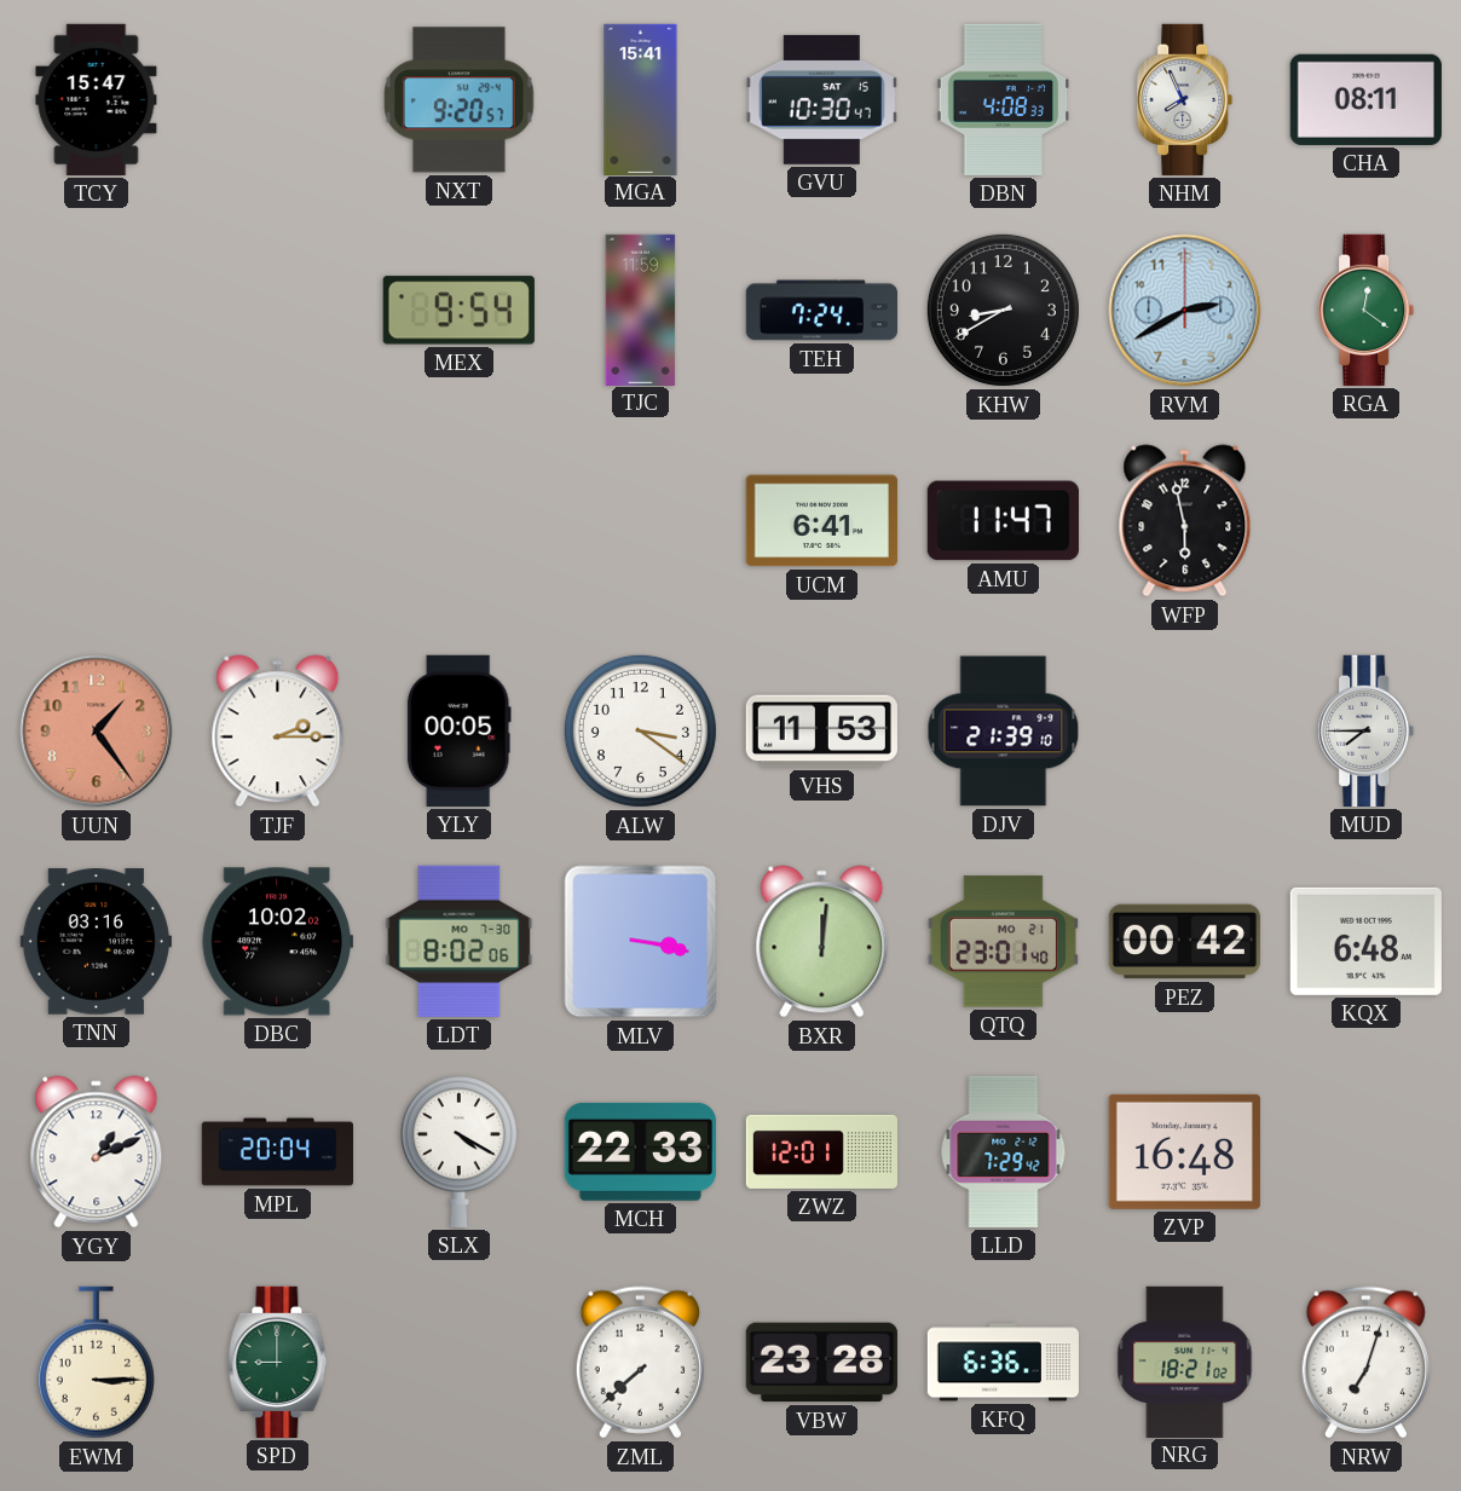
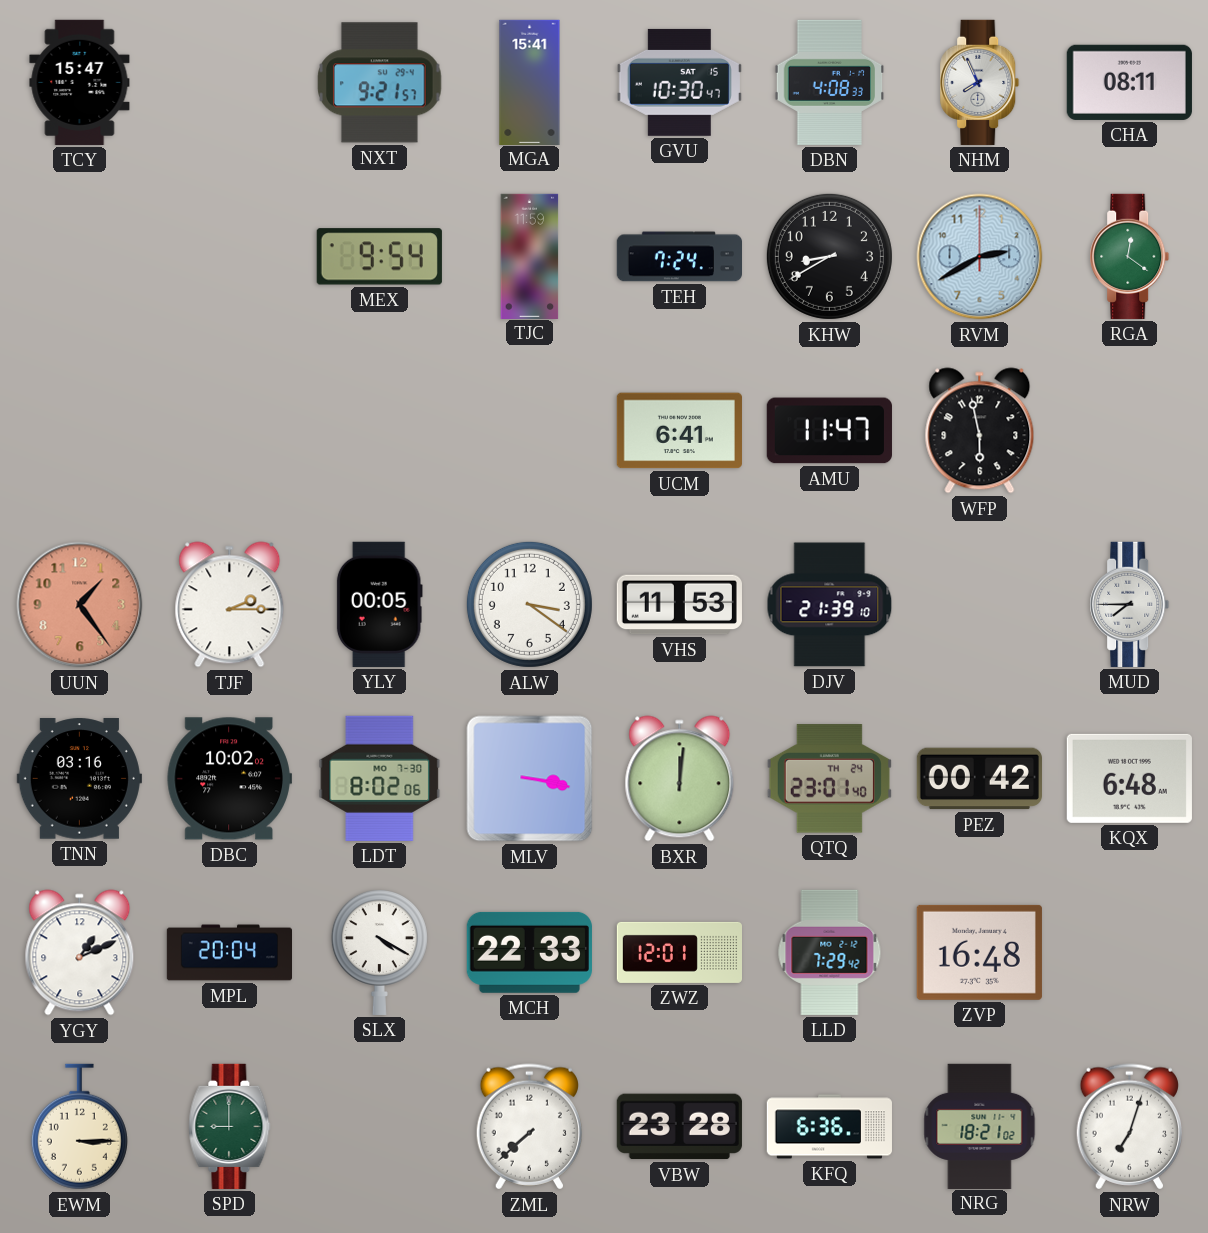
NXT: 9:20 -> 9:21 (380, 83)
QTQ date: MO 21 -> TH 24 (829, 779)
